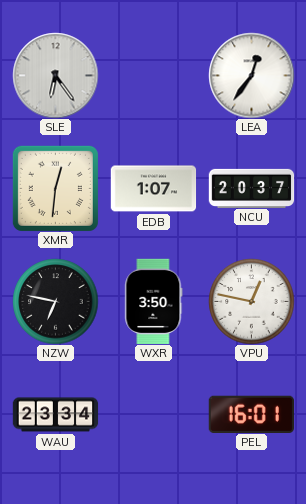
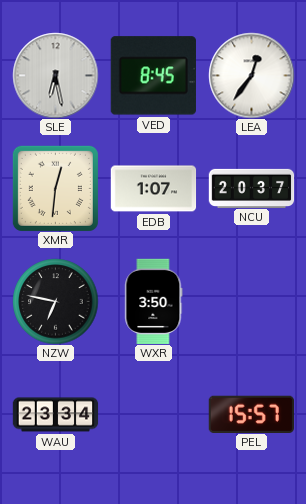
SLE: 6:24 -> 6:28 (55, 75)
VED: none -> 8:45 (153, 76)
VPU: 12:47 -> none (251, 301)
PEL: 16:01 -> 15:57 (251, 414)
